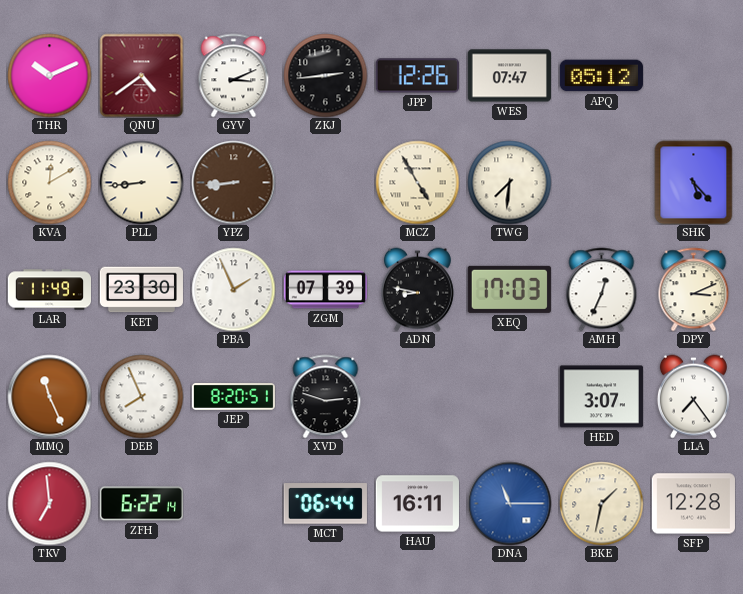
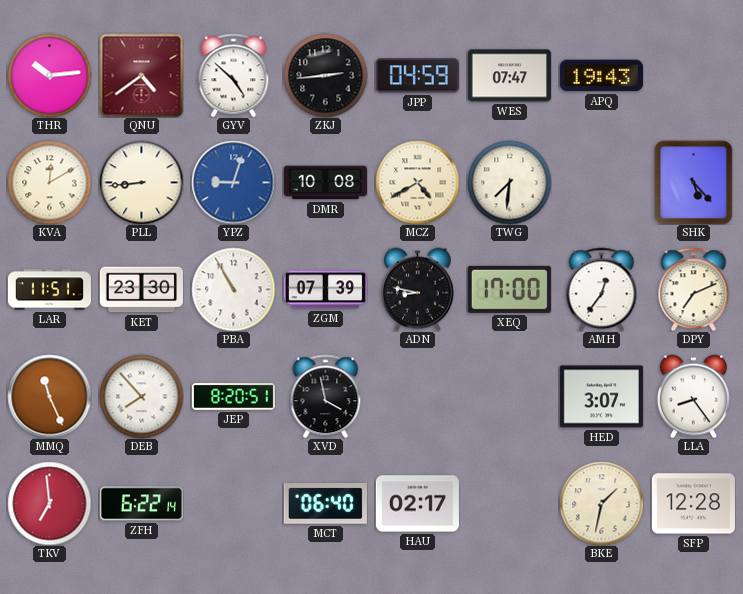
THR: 10:11 -> 10:14 (49, 75)
GYV: 3:11 -> 4:52 (234, 75)
JPP: 12:26 -> 04:59 (417, 76)
APQ: 05:12 -> 19:43 (601, 76)
YPZ: 8:44 -> 9:03 (233, 182)
YPZ dial: brown -> blue (233, 182)
DMR: none -> 10:08 (325, 183)
MCZ: 4:55 -> 4:40 (417, 182)
LAR: 11:49 -> 11:51 (49, 290)
PBA: 1:56 -> 10:55 (233, 289)
XEQ: 17:03 -> 17:00 (509, 289)
AMH: 12:34 -> 12:36 (602, 289)
DPY: 3:11 -> 7:11 (694, 289)
DEB: 7:56 -> 7:53 (141, 396)
XVD: 2:48 -> 3:58 (326, 396)
LLA: 7:24 -> 8:24 (693, 396)
MCT: 06:44 -> 06:40 (325, 504)
HAU: 16:11 -> 02:17 (417, 504)
DNA: 11:15 -> none (509, 503)
